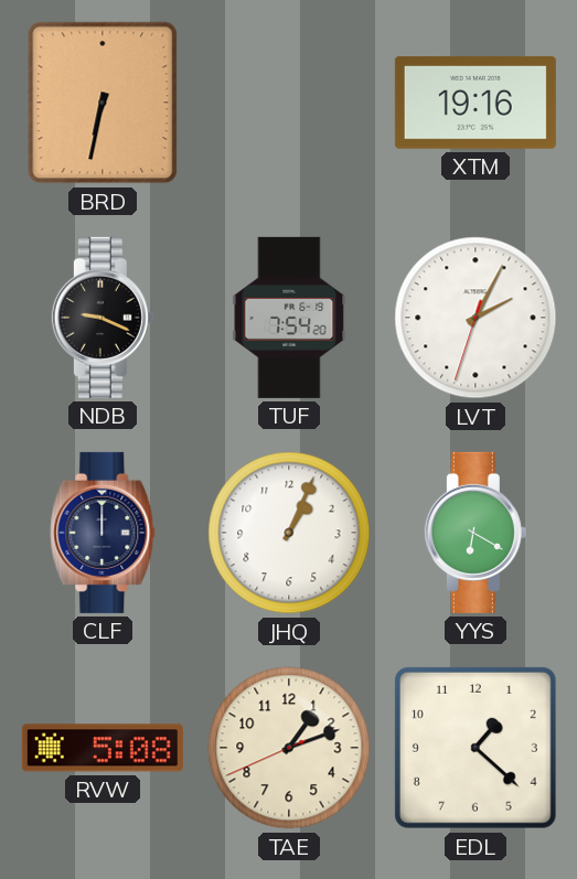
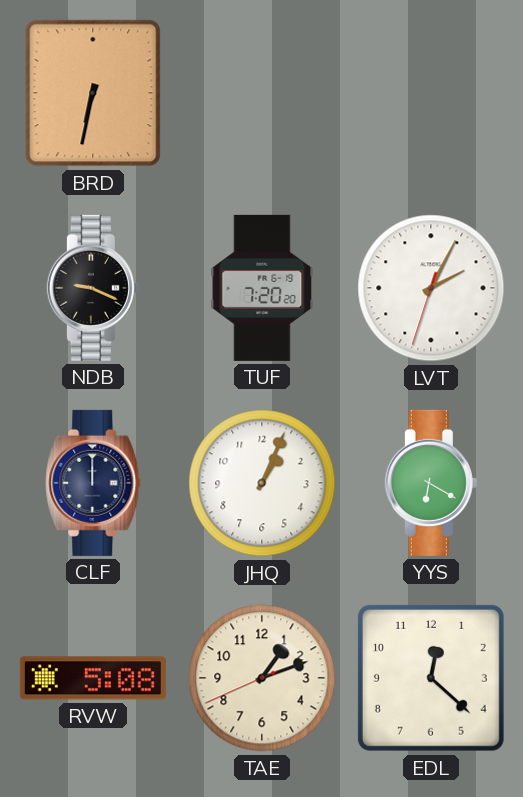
XTM: 19:16 -> none (476, 103)
TUF: 7:54 -> 7:20 (262, 288)
EDL: 1:22 -> 12:22 (431, 678)
